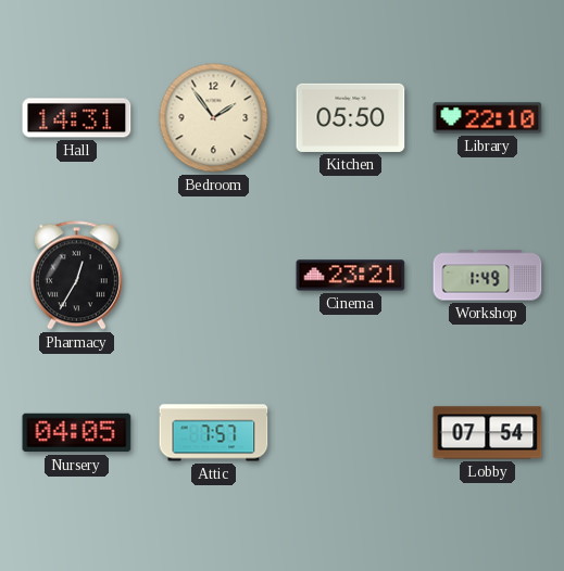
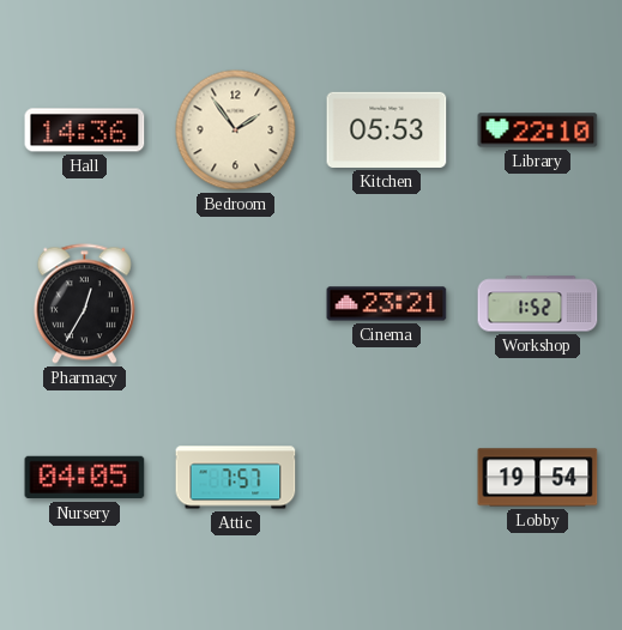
Hall: 14:31 -> 14:36 (85, 131)
Kitchen: 05:50 -> 05:53 (387, 129)
Workshop: 1:49 -> 1:52 (538, 304)
Lobby: 07:54 -> 19:54 (538, 478)
